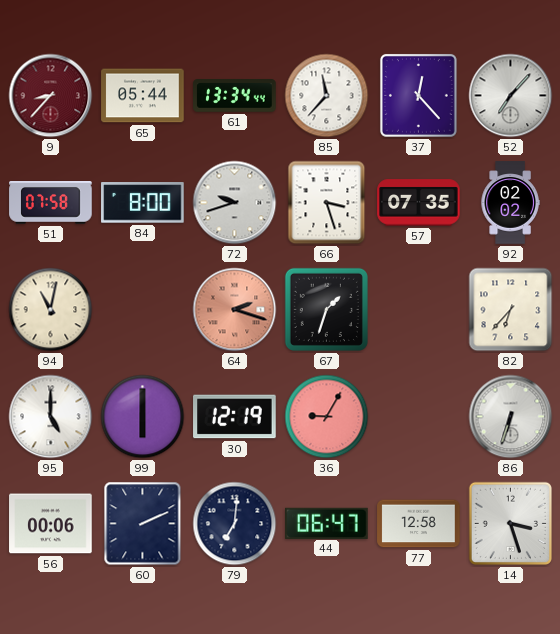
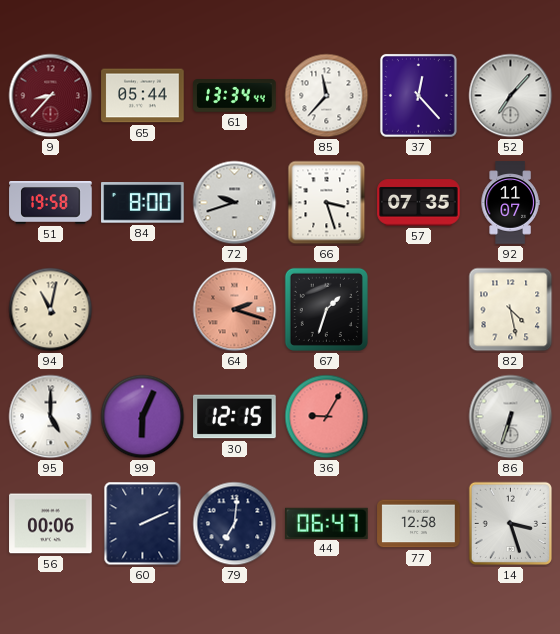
51: 07:58 -> 19:58 (51, 203)
92: 02:02 -> 11:07 (510, 203)
82: 6:37 -> 4:28 (511, 310)
99: 6:00 -> 6:04 (143, 417)
30: 12:19 -> 12:15 (235, 417)
